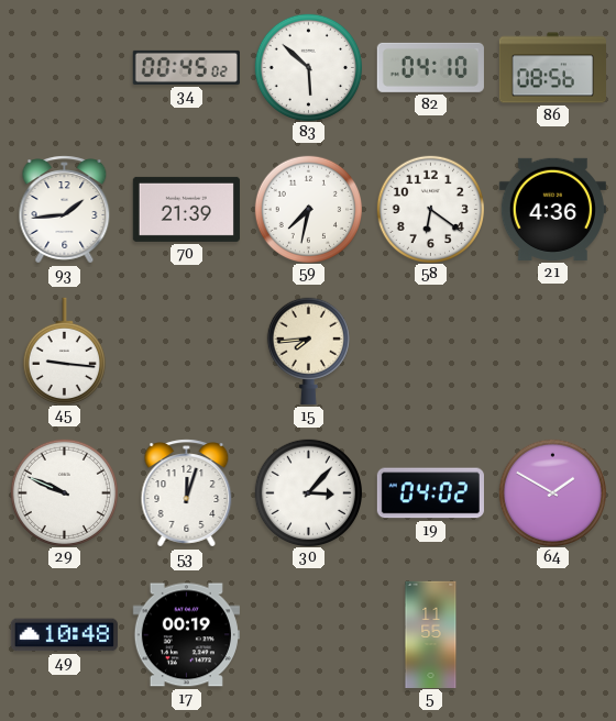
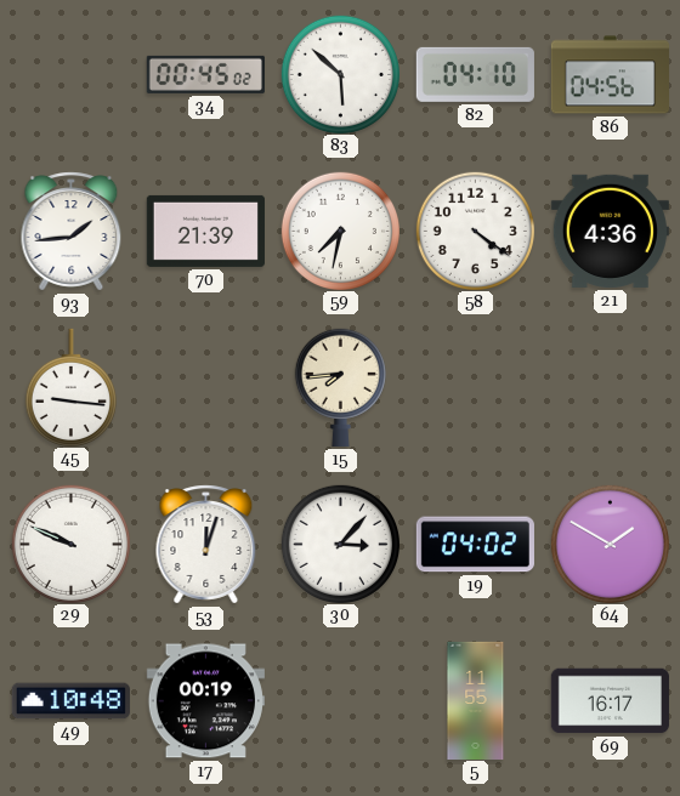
86: 08:56 -> 04:56 (610, 75)
58: 6:21 -> 4:21 (475, 231)
69: none -> 16:17 (610, 701)
